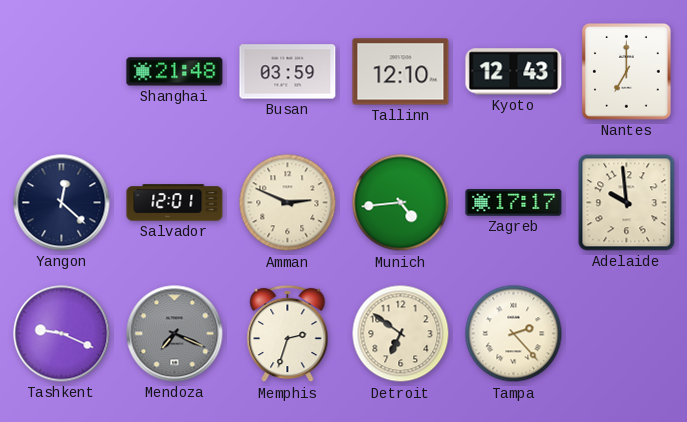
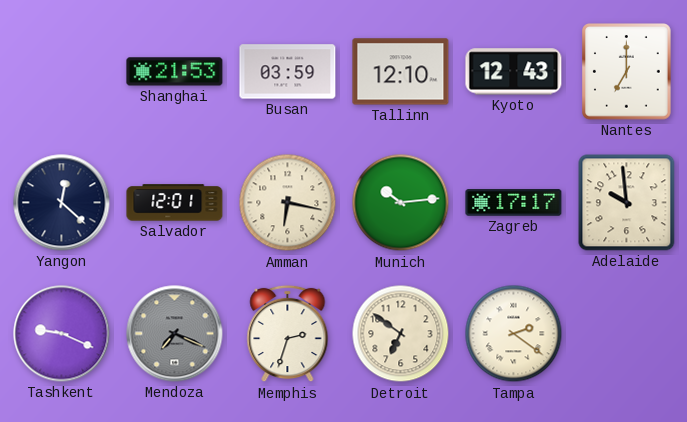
Shanghai: 21:48 -> 21:53 (175, 72)
Amman: 2:49 -> 6:17 (288, 203)
Munich: 4:44 -> 10:14 (401, 203)
Tampa: 2:23 -> 2:21 (514, 334)
